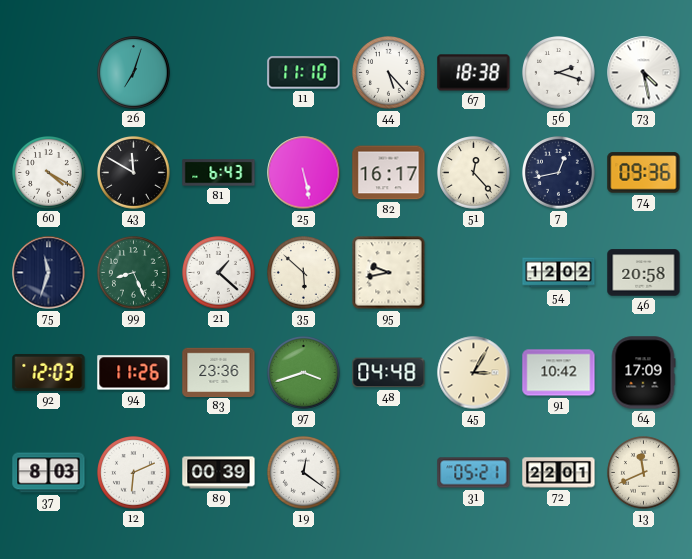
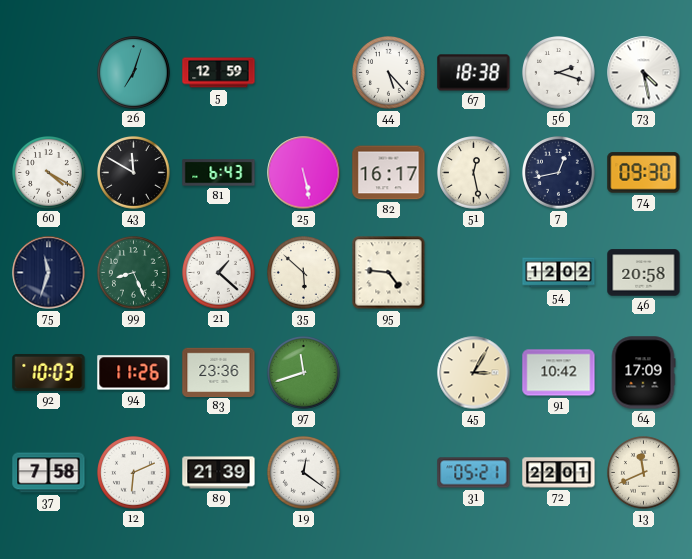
5: none -> 12:59 (219, 73)
11: 11:10 -> none (304, 73)
51: 12:23 -> 12:28 (474, 173)
74: 09:36 -> 09:30 (644, 173)
95: 9:43 -> 4:46 (389, 273)
92: 12:03 -> 10:03 (49, 372)
97: 3:42 -> 11:42 (304, 373)
48: 04:48 -> none (389, 373)
37: 8:03 -> 7:58 (49, 473)
89: 00:39 -> 21:39 (219, 473)
